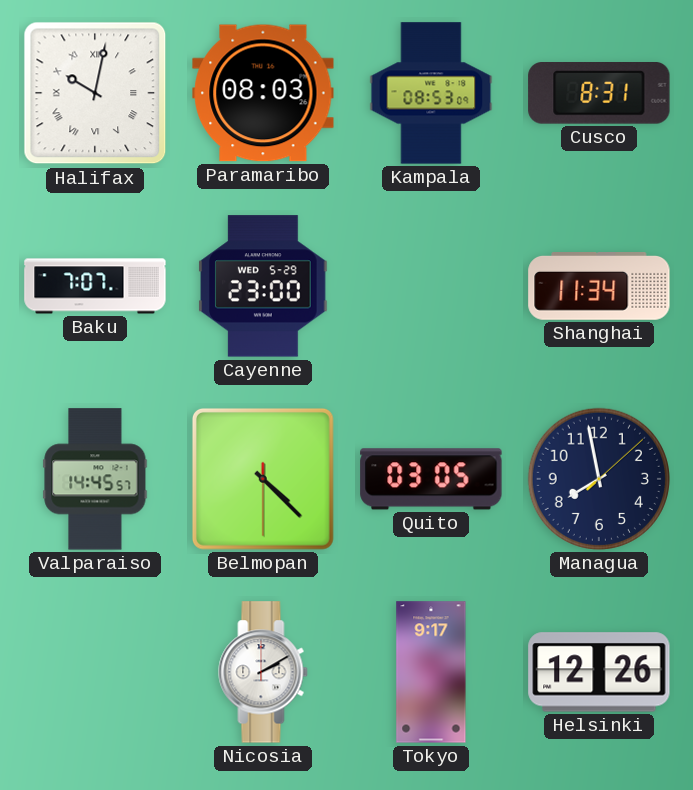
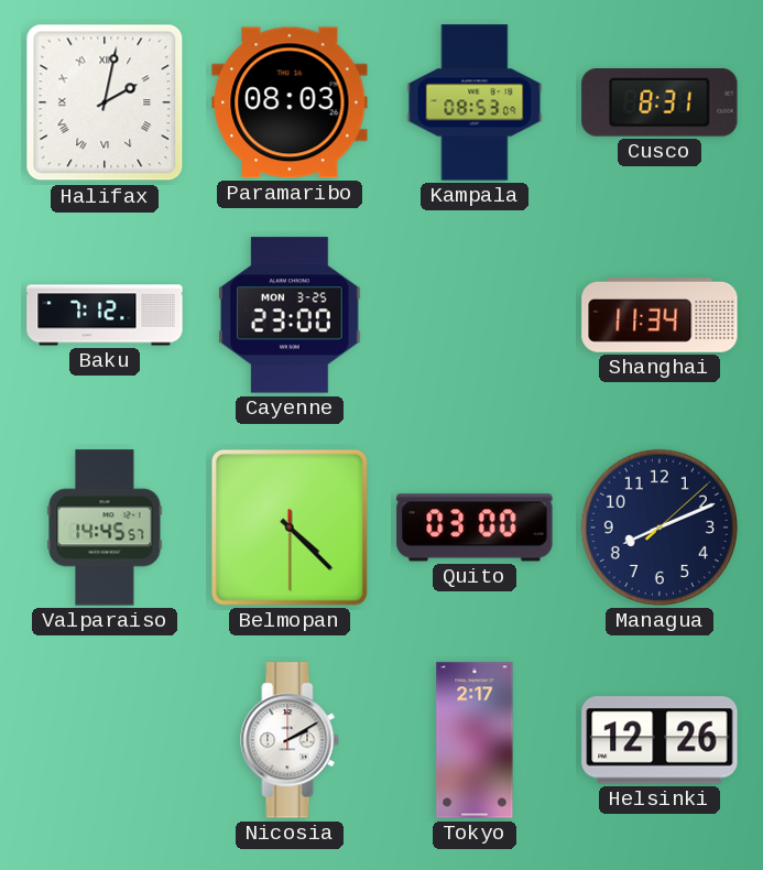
Halifax: 10:02 -> 2:02 (105, 102)
Baku: 7:07 -> 7:12 (105, 315)
Cayenne date: WED 5-29 -> MON 3-25 (290, 315)
Quito: 03:05 -> 03:00 (475, 528)
Managua: 7:58 -> 8:11 (660, 528)
Tokyo: 9:17 -> 2:17 (475, 740)
